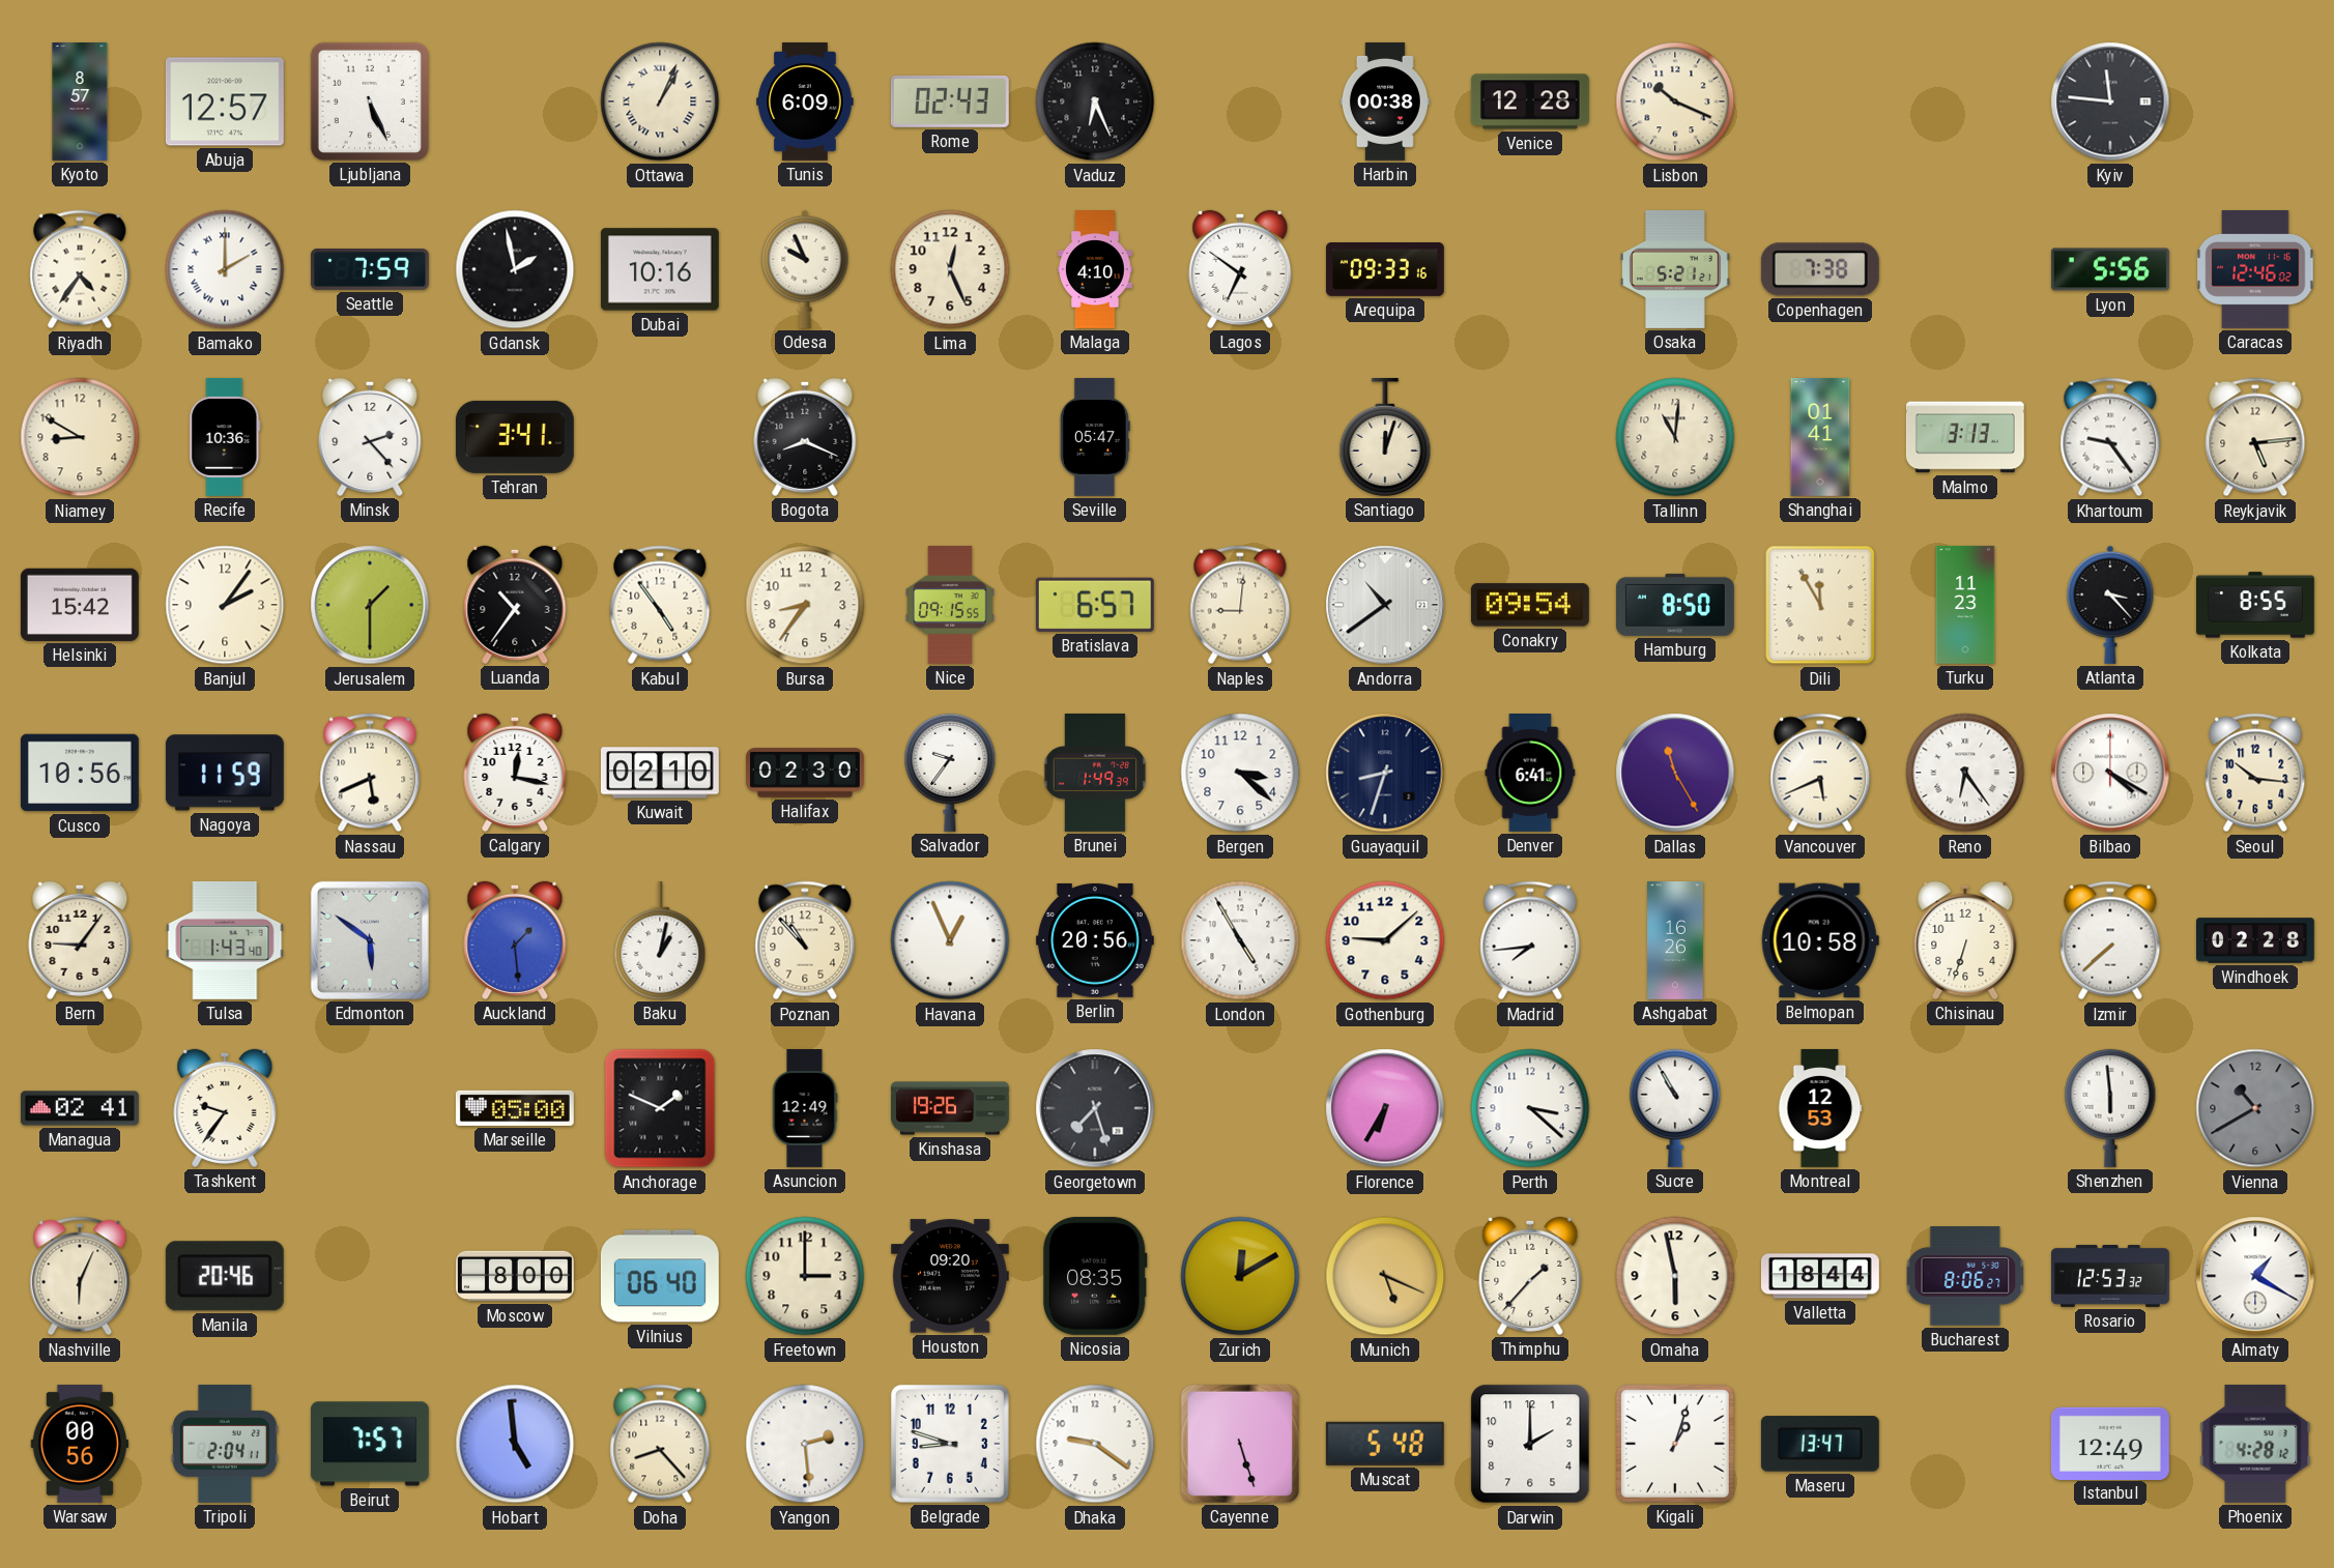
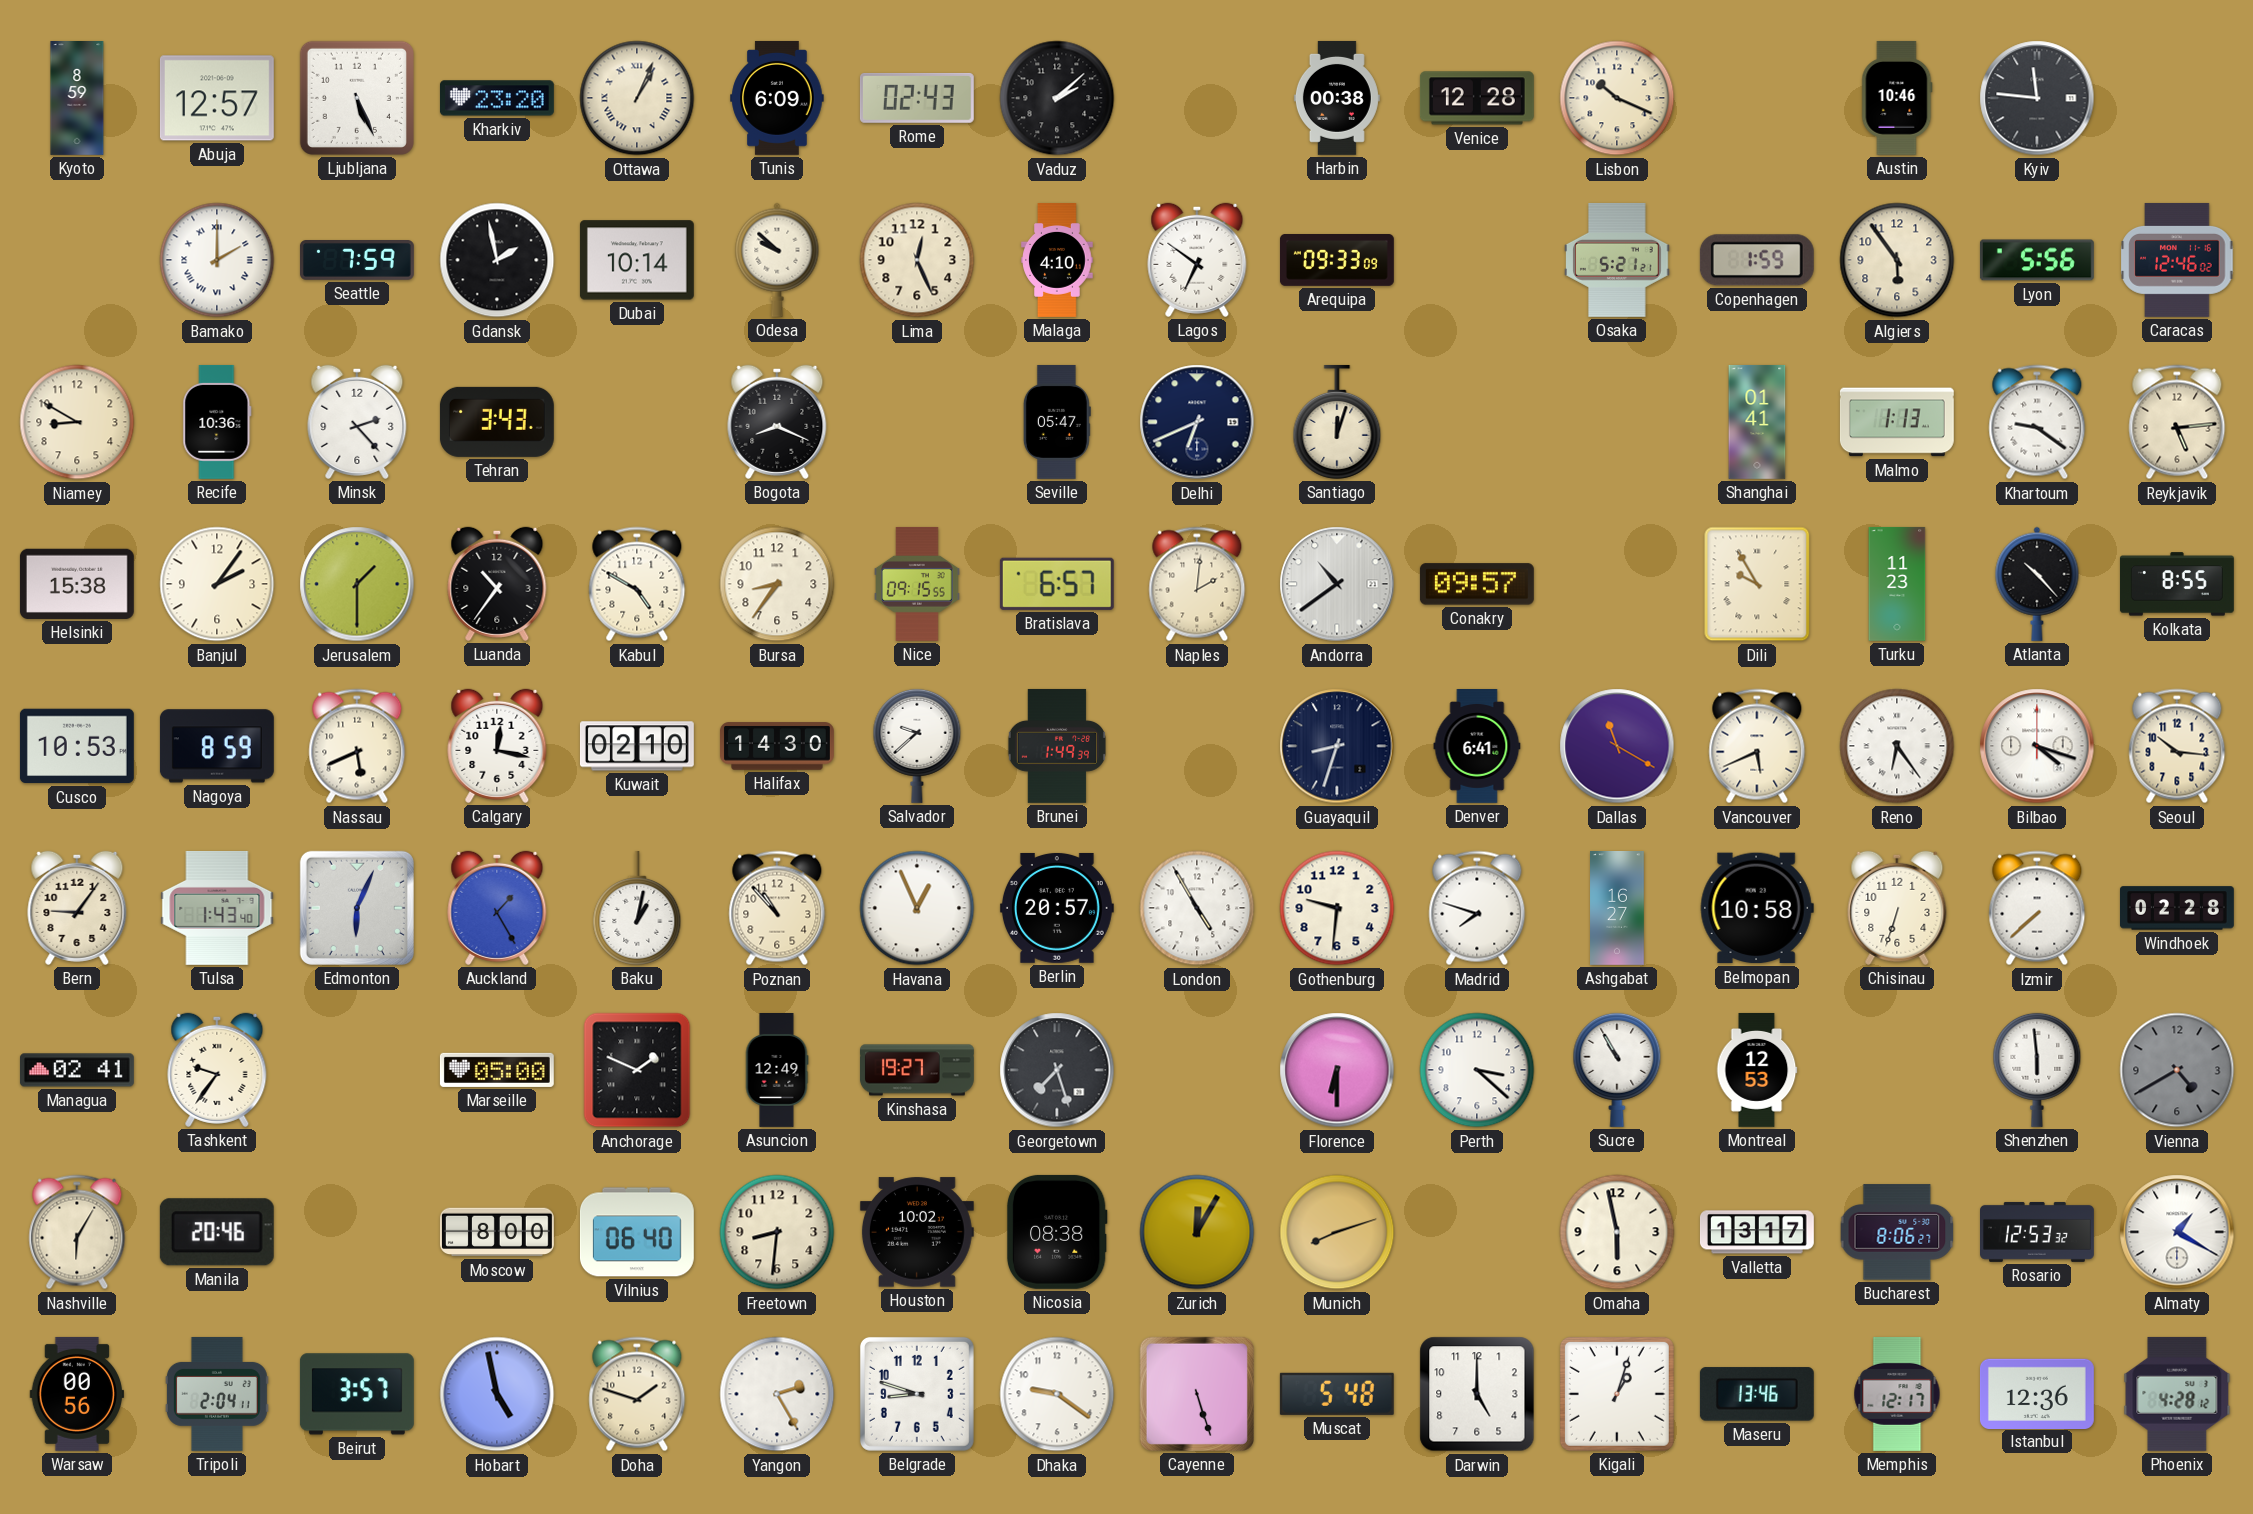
Kyoto: 8:57 -> 8:59 (77, 99)
Kharkiv: none -> 23:20 (497, 98)
Vaduz: 6:26 -> 2:08 (1057, 98)
Austin: none -> 10:46 (1897, 98)
Riyadh: 4:36 -> none (80, 269)
Dubai: 10:16 -> 10:14 (637, 260)
Odesa: 9:56 -> 9:52 (777, 260)
Arequipa: 09:33:16 -> 09:33:09 (1337, 261)
Copenhagen: 7:38 -> 1:59 (1757, 260)
Algiers: none -> 5:54 (1897, 260)
Tehran: 3:41 -> 3:43 (497, 422)
Delhi: none -> 6:41 (1197, 422)
Tallinn: 11:01 -> none (1675, 437)
Malmo: 3:13 -> 1:13 (1897, 422)
Khartoum: 9:24 -> 9:21 (2037, 422)
Helsinki: 15:42 -> 15:38 (77, 584)
Kabul: 4:54 -> 4:50 (637, 584)
Naples: 9:01 -> 2:01 (1197, 584)
Conakry: 09:54 -> 09:57 (1477, 584)
Hamburg: 8:50 -> none (1675, 605)
Dili: 11:55 -> 9:55 (1757, 584)
Atlanta: 3:23 -> 10:23 (2037, 584)
Cusco: 10:56 -> 10:53 (77, 746)
Nagoya: 11:59 -> 8:59 (217, 746)
Halifax: 02:30 -> 14:30 (777, 746)
Salvador: 9:36 -> 9:38 (917, 746)
Bergen: 3:22 -> none (1240, 773)
Dallas: 11:25 -> 11:20 (1617, 746)
Bilbao: 4:20 -> 4:18 (2037, 746)
Edmonton: 5:51 -> 6:04 (357, 908)
Auckland: 1:29 -> 1:25 (497, 908)
Berlin: 20:56 -> 20:57 (1057, 908)
Gothenburg: 9:08 -> 9:31 (1337, 908)
Madrid: 7:44 -> 7:48 (1477, 908)
Ashgabat: 16:26 -> 16:27 (1617, 909)
Kinshasa: 19:26 -> 19:27 (917, 1070)
Florence: 6:35 -> 6:30 (1337, 1070)
Vienna: 10:40 -> 4:40 (2177, 1070)
Nashville: 6:04 -> 6:05 (77, 1232)
Freetown: 3:00 -> 8:31 (777, 1232)
Houston: 09:20 -> 10:02 (917, 1232)
Nicosia: 08:35 -> 08:38 (1057, 1232)
Zurich: 12:10 -> 12:05 (1197, 1232)
Munich: 5:19 -> 8:12 (1337, 1232)
Thimphu: 1:37 -> none (1530, 1276)
Valletta: 18:44 -> 13:17 (1757, 1232)
Beirut: 7:57 -> 3:57 (357, 1394)
Hobart: 4:59 -> 4:58 (497, 1394)
Doha: 8:23 -> 1:48 (637, 1394)
Yangon: 2:29 -> 2:25 (777, 1394)
Darwin: 2:00 -> 5:00 (1477, 1394)
Maseru: 13:47 -> 13:46 (1757, 1394)
Memphis: none -> 12:17 (1897, 1394)
Istanbul: 12:49 -> 12:36 (2037, 1393)
